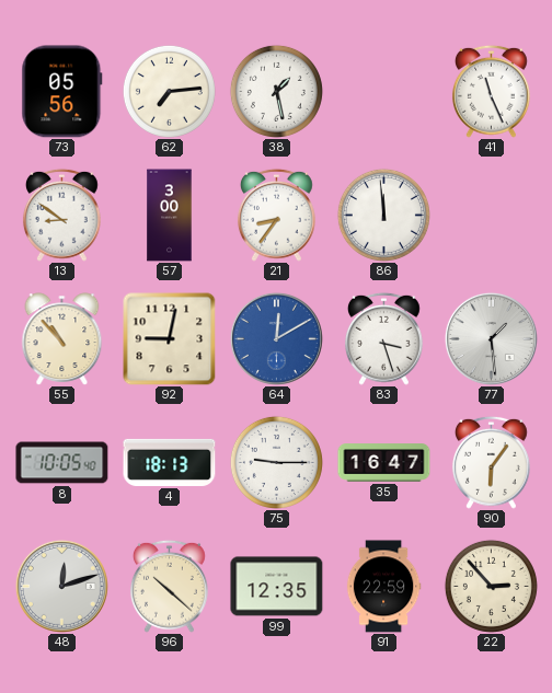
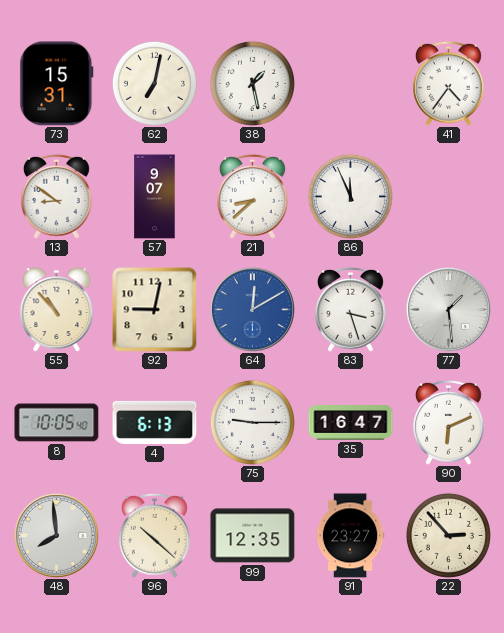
73: 05:56 -> 15:31 (57, 84)
62: 7:14 -> 7:02 (154, 83)
41: 11:26 -> 4:36 (448, 83)
57: 3:00 -> 9:07 (155, 197)
21: 8:36 -> 8:38 (252, 196)
86: 11:59 -> 11:56 (350, 196)
4: 18:13 -> 6:13 (155, 422)
90: 6:06 -> 6:11 (448, 422)
48: 12:12 -> 7:59 (56, 535)
91: 22:59 -> 23:27 (350, 536)
